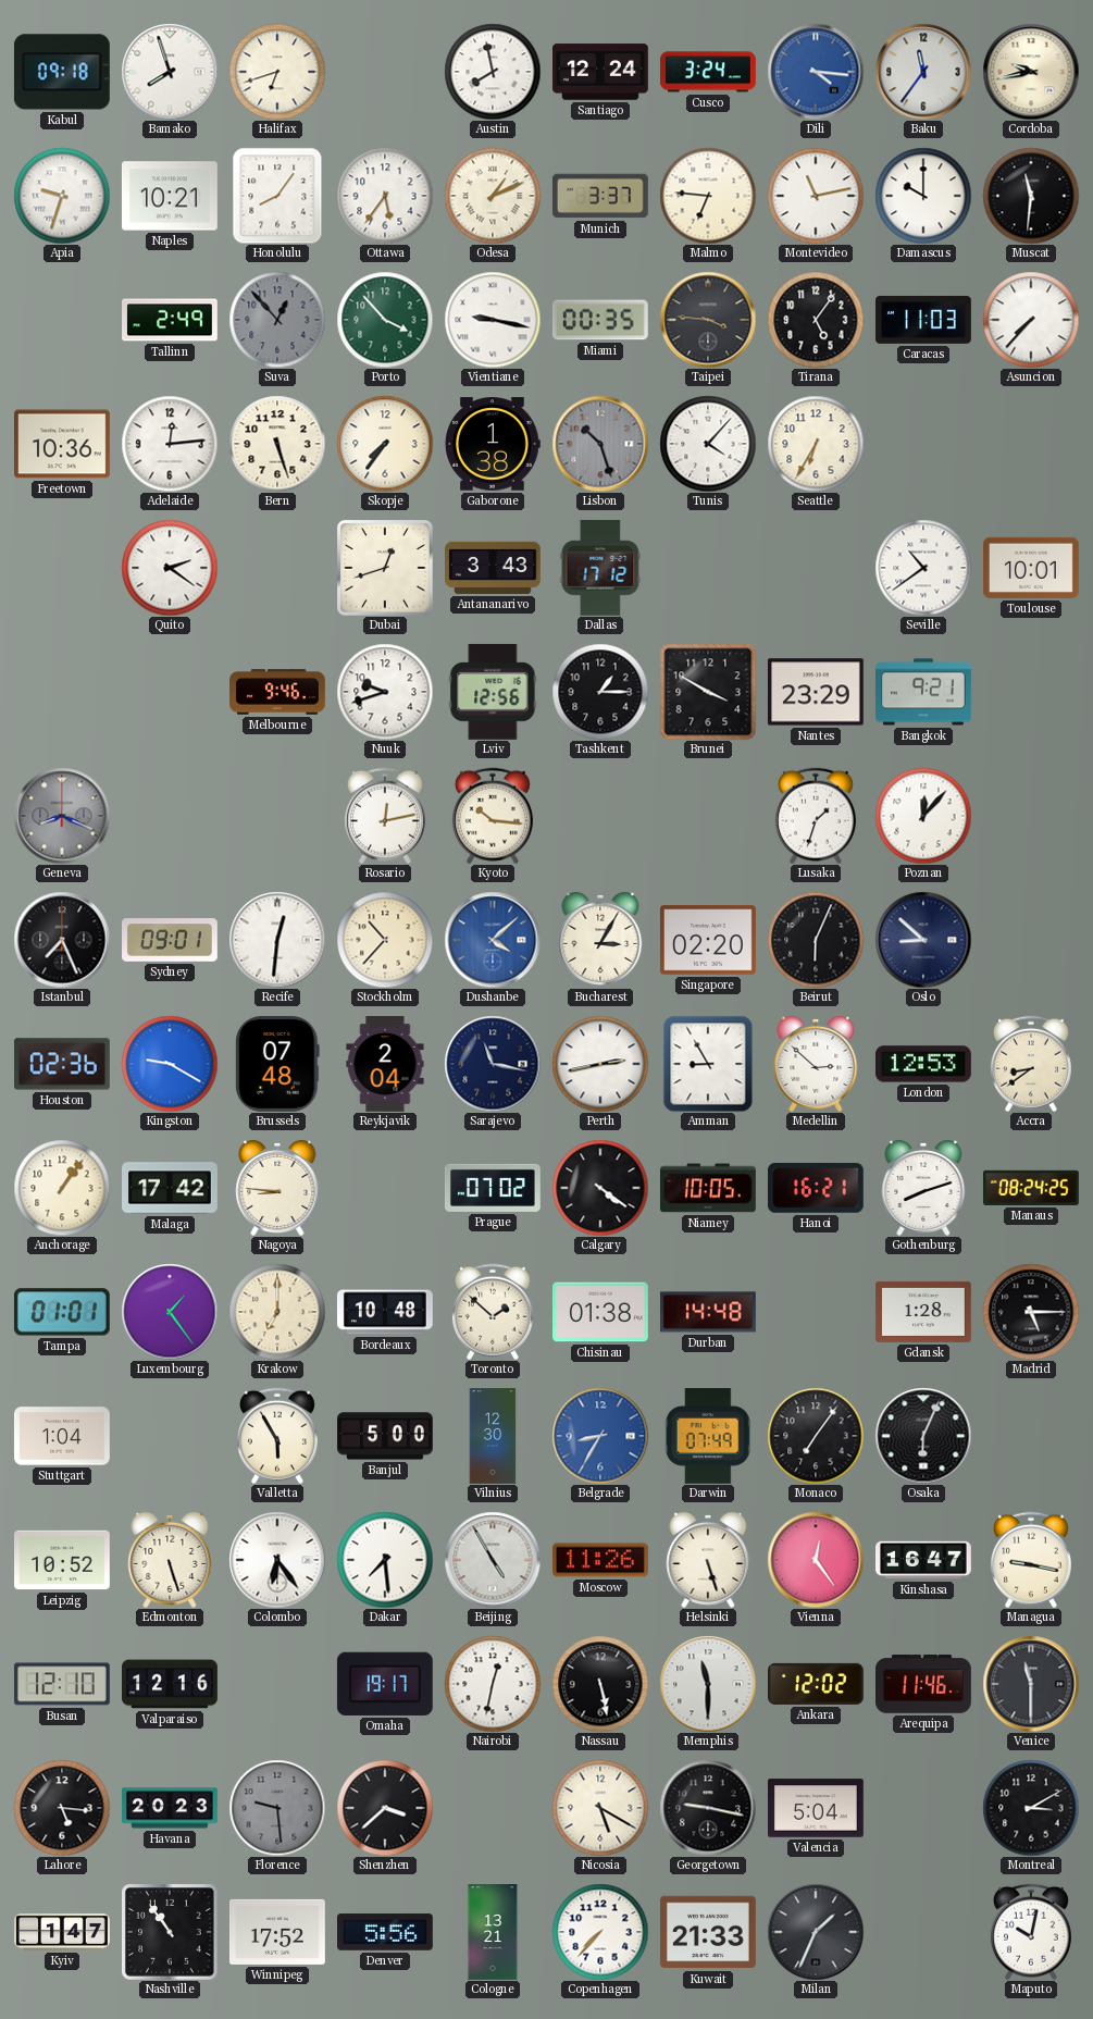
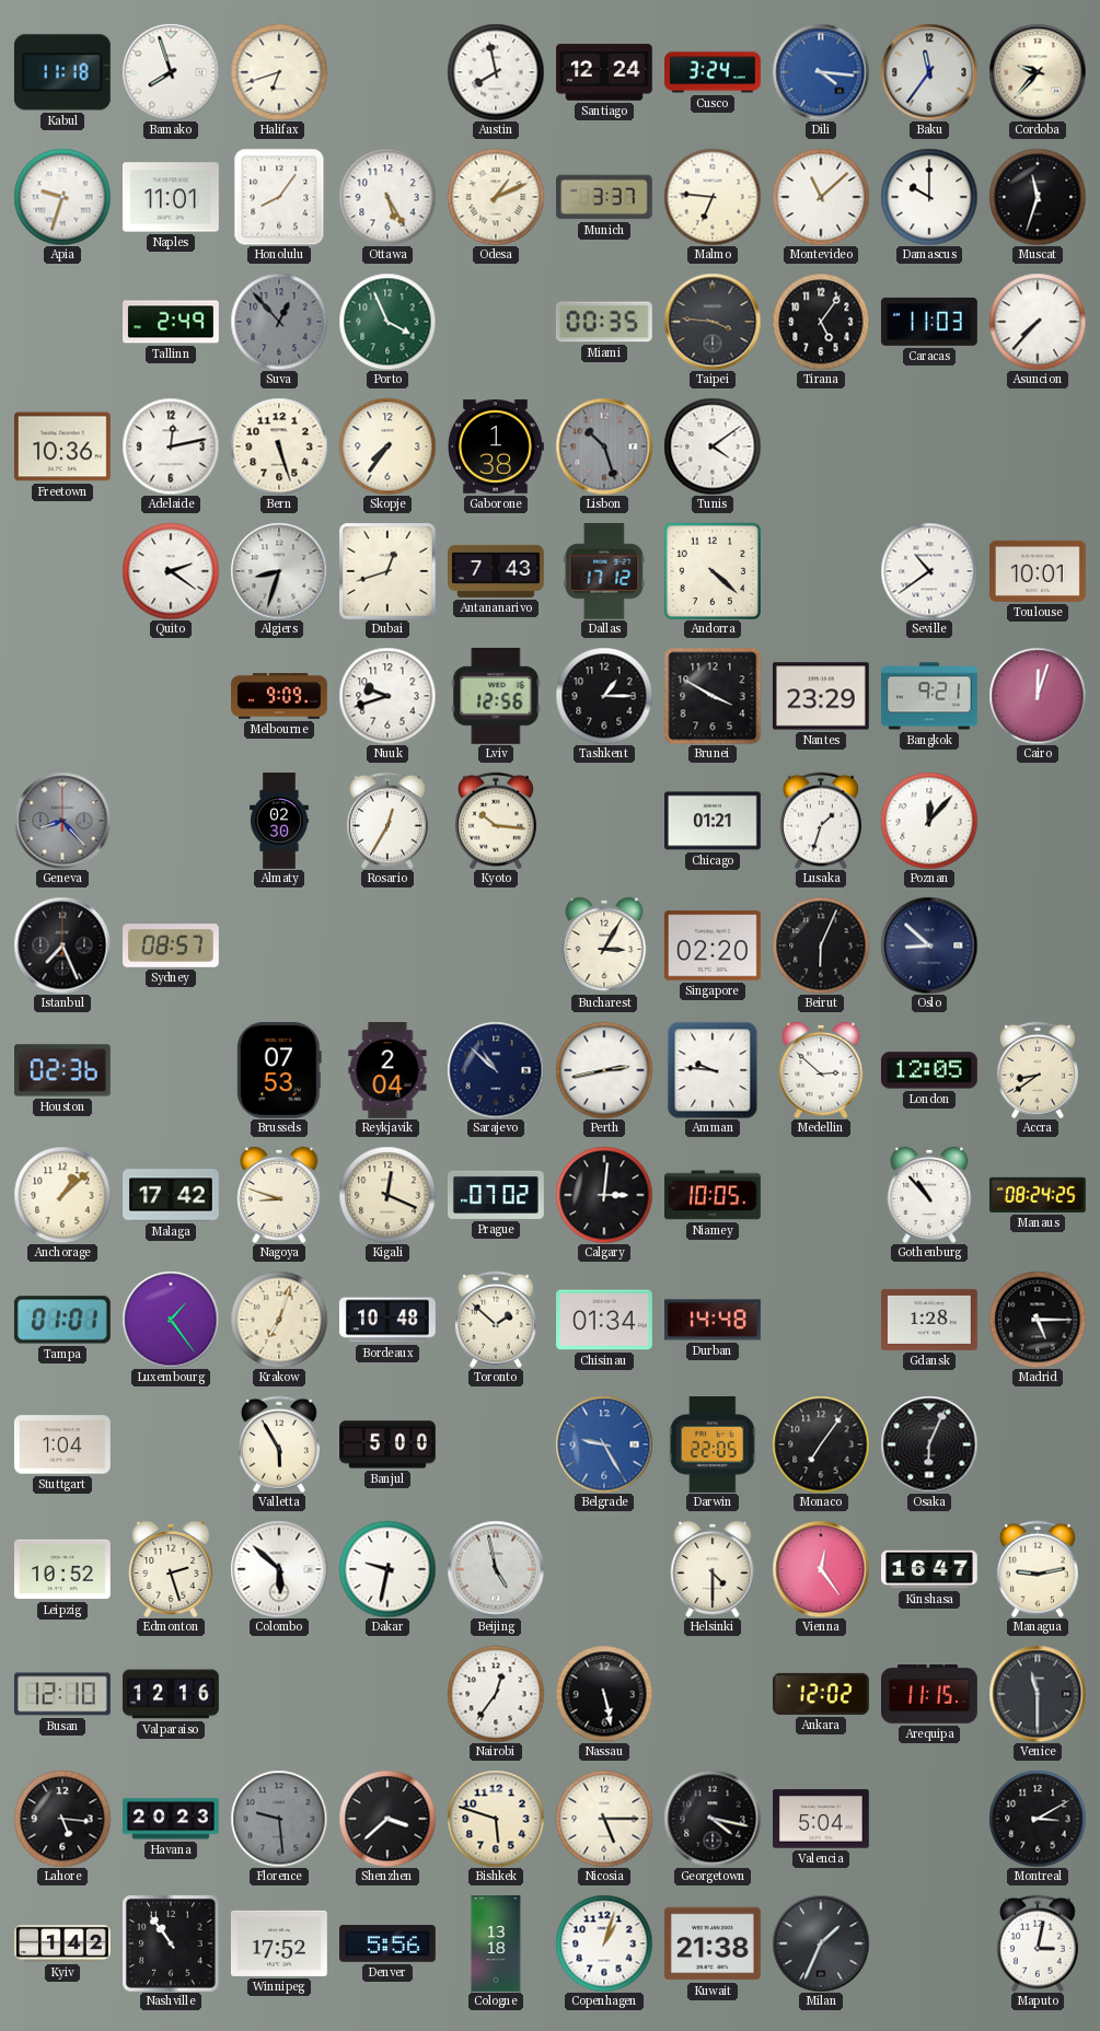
Kabul: 09:18 -> 11:18 (62, 72)
Cordoba: 9:43 -> 9:37 (1038, 72)
Naples: 10:21 -> 11:01 (171, 197)
Ottawa: 5:36 -> 5:25 (387, 197)
Montevideo: 11:13 -> 11:08 (821, 197)
Muscat: 11:31 -> 11:33 (1038, 197)
Porto: 3:53 -> 3:56 (387, 322)
Vientiane: 9:17 -> none (493, 320)
Adelaide: 12:14 -> 12:13 (171, 446)
Tunis: 4:07 -> 4:09 (713, 446)
Seattle: 6:35 -> none (816, 444)
Algiers: none -> 8:33 (279, 571)
Antananarivo: 3:43 -> 7:43 (497, 571)
Andorra: none -> 4:22 (711, 570)
Melbourne: 9:46 -> 9:09 (280, 696)
Cairo: none -> 12:03 (1038, 696)
Geneva: 8:19 -> 8:23 (62, 821)
Almaty: none -> 02:30 (279, 821)
Rosario: 12:13 -> 12:35 (387, 821)
Chicago: none -> 01:21 (714, 821)
Sydney: 09:01 -> 08:57 (172, 945)
Recife: 12:31 -> none (277, 940)
Stockholm: 10:37 -> none (385, 940)
Dushanbe: 4:08 -> none (493, 940)
Kingston: 9:20 -> none (170, 1064)
Brussels: 07:48 -> 07:53 (280, 1070)
Sarajevo: 11:17 -> 10:52 (496, 1070)
Amman: 8:55 -> 9:46 (713, 1070)
London: 12:53 -> 12:05 (929, 1070)
Anchorage: 1:06 -> 1:08 (62, 1195)
Nagoya: 8:46 -> 8:48 (279, 1195)
Kigali: none -> 12:19 (387, 1195)
Calgary: 4:21 -> 3:01 (604, 1195)
Hanoi: 16:21 -> none (816, 1188)
Gothenburg: 8:12 -> 10:53 (929, 1195)
Krakow: 7:00 -> 7:03 (279, 1320)
Chisinau: 01:38 -> 01:34 (605, 1320)
Vilnius: 12:30 -> none (493, 1436)
Belgrade: 8:35 -> 9:25 (604, 1444)
Darwin: 07:49 -> 22:05 (713, 1446)
Edmonton: 5:27 -> 2:27 (171, 1569)
Colombo: 6:24 -> 5:52 (279, 1569)
Dakar: 7:29 -> 9:32 (387, 1569)
Beijing: 4:55 -> 4:58 (496, 1569)
Moscow: 11:26 -> none (600, 1560)
Helsinki: 5:27 -> 4:30 (713, 1569)
Managua: 9:17 -> 9:13 (1038, 1569)
Omaha: 19:17 -> none (385, 1684)
Nairobi: 12:32 -> 12:36 (496, 1694)
Memphis: 11:30 -> none (708, 1684)
Arequipa: 11:46 -> 11:15 (930, 1694)
Bishkek: none -> 5:48 (496, 1819)
Nicosia: 5:20 -> 5:15 (604, 1819)
Georgetown: 9:17 -> 4:17 (713, 1819)
Kyiv: 1:47 -> 1:42 (63, 1943)
Cologne: 13:21 -> 13:18 (496, 1945)
Copenhagen: 7:37 -> 1:03 (604, 1943)
Kuwait: 21:33 -> 21:38 (713, 1943)
Maputo: 10:02 -> 3:02 (1038, 1943)
